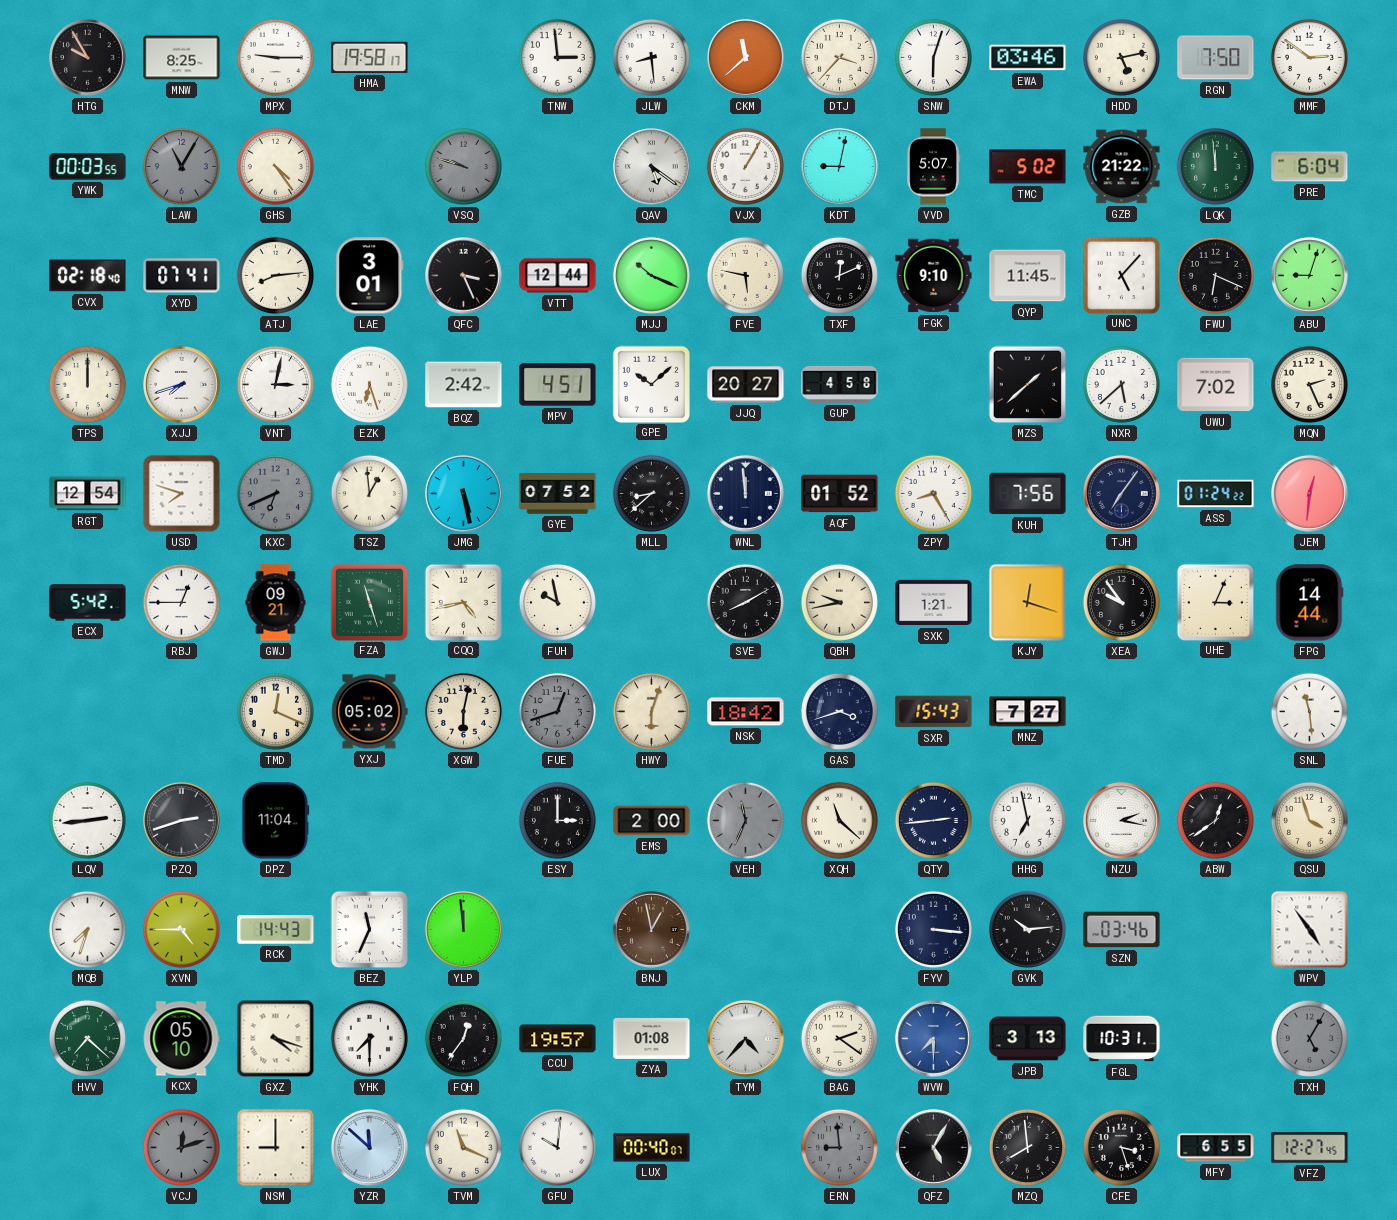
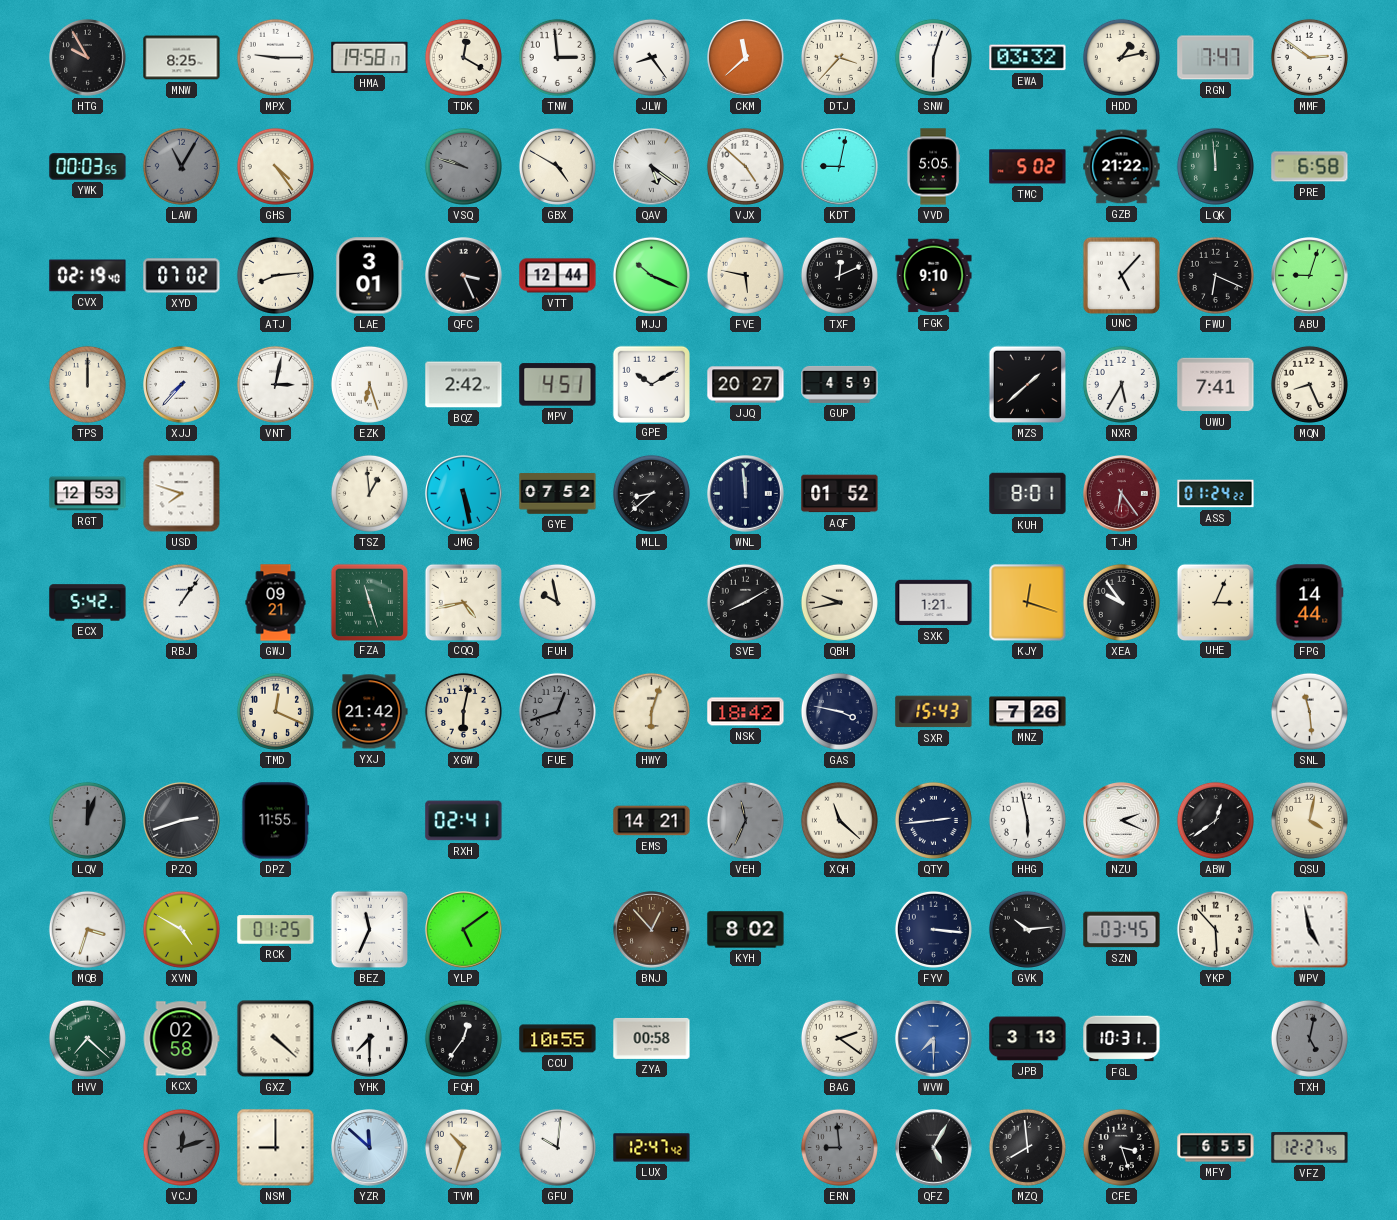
TDK: none -> 12:20 (463, 57)
JLW: 8:29 -> 8:24 (651, 57)
EWA: 03:46 -> 03:32 (1028, 58)
HDD: 5:13 -> 1:13 (1121, 57)
RGN: 7:50 -> 7:47 (1216, 58)
GBX: none -> 4:50 (557, 166)
VJX: 1:05 -> 4:52 (745, 166)
VVD: 5:07 -> 5:05 (933, 167)
PRE: 6:04 -> 6:58 (1310, 167)
CVX: 02:18 -> 02:19 (88, 276)
XYD: 07:41 -> 07:02 (182, 276)
QYP: 11:45 -> none (1028, 276)
XJJ: 7:42 -> 7:37 (182, 385)
GPE: 10:08 -> 10:10 (651, 384)
GUP: 4:58 -> 4:59 (840, 384)
NXR: 5:38 -> 5:35 (1121, 384)
UWU: 7:02 -> 7:41 (1216, 385)
MQN: 2:26 -> 8:26 (1309, 384)
RGT: 12:54 -> 12:53 (88, 494)
KXC: 6:41 -> none (275, 493)
ZPY: 8:25 -> none (933, 493)
KUH: 7:56 -> 8:01 (1028, 494)
TJH: 7:06 -> 6:24 (1122, 494)
TJH dial: navy -> burgundy (1122, 494)
JEM: 12:31 -> none (1310, 494)
RBJ: 12:45 -> 1:06 (181, 602)
YXJ: 05:02 -> 21:42 (369, 712)
GAS: 3:42 -> 3:47 (839, 711)
MNZ: 7:27 -> 7:26 (1028, 712)
LQV: 2:44 -> 12:03 (87, 820)
LQV dial: white -> grey (87, 820)
DPZ: 11:04 -> 11:55 (276, 821)
RXH: none -> 02:41 (464, 821)
ESY: 3:00 -> none (557, 820)
EMS: 2:00 -> 14:21 (652, 821)
HHG: 6:58 -> 5:58 (1027, 820)
NZU: 2:17 -> 2:19 (1122, 821)
QSU: 3:57 -> 4:02 (1309, 820)
MQB: 7:33 -> 3:33 (87, 929)
XVN: 4:45 -> 4:50 (181, 929)
RCK: 14:43 -> 01:25 (276, 930)
YLP: 11:59 -> 5:09 (464, 930)
BNJ: 12:58 -> 12:53 (652, 930)
KYH: none -> 8:02 (746, 930)
SZN: 03:46 -> 03:45 (1122, 930)
YKP: none -> 5:53 (1215, 929)
WPV: 4:54 -> 4:58 (1310, 930)
KCX: 05:10 -> 02:58 (181, 1039)
GXZ: 4:18 -> 4:22 (276, 1039)
CCU: 19:57 -> 10:55 (558, 1039)
ZYA: 01:08 -> 00:58 (652, 1038)
TYM: 4:37 -> none (746, 1039)
TXH: 5:05 -> 5:02 (1309, 1038)
TVM: 11:19 -> 10:33 (463, 1147)
LUX: 00:40 -> 12:47 (652, 1148)
